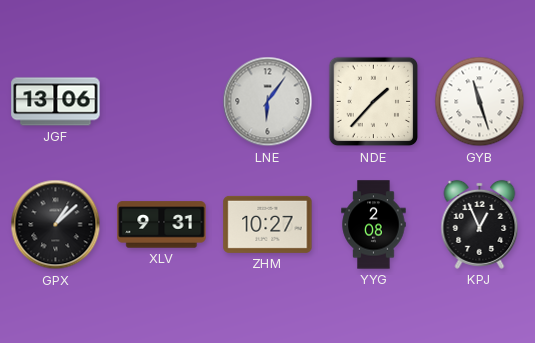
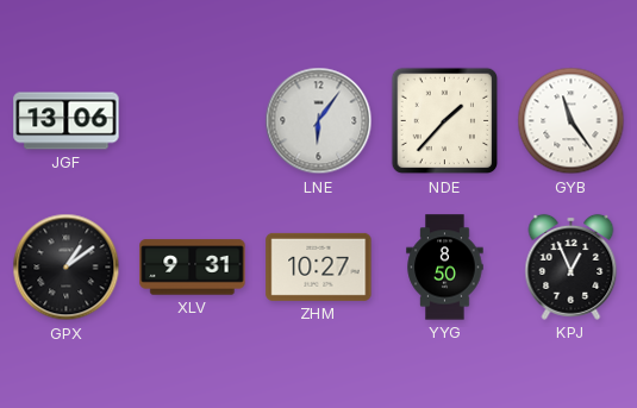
GYB: 11:27 -> 11:24 (572, 121)
GPX: 1:08 -> 1:09 (67, 268)
YYG: 2:08 -> 8:50 (445, 268)
